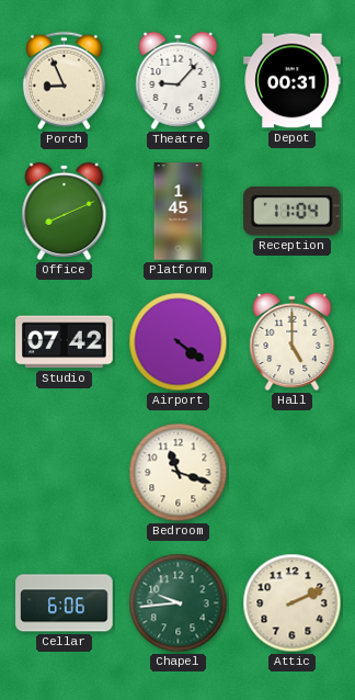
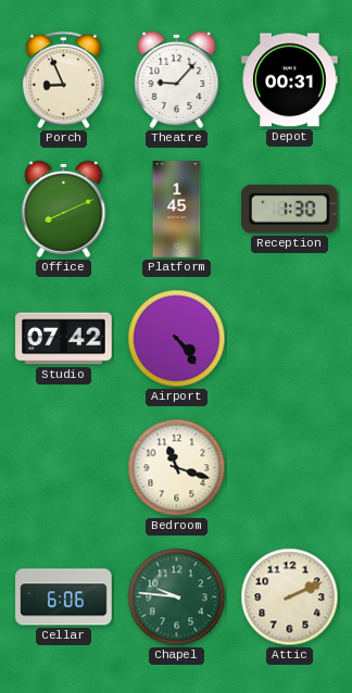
Reception: 11:04 -> 1:30 (289, 210)
Airport: 4:21 -> 4:24 (177, 339)
Hall: 5:00 -> none (293, 341)
Chapel: 9:44 -> 9:46 (177, 597)
